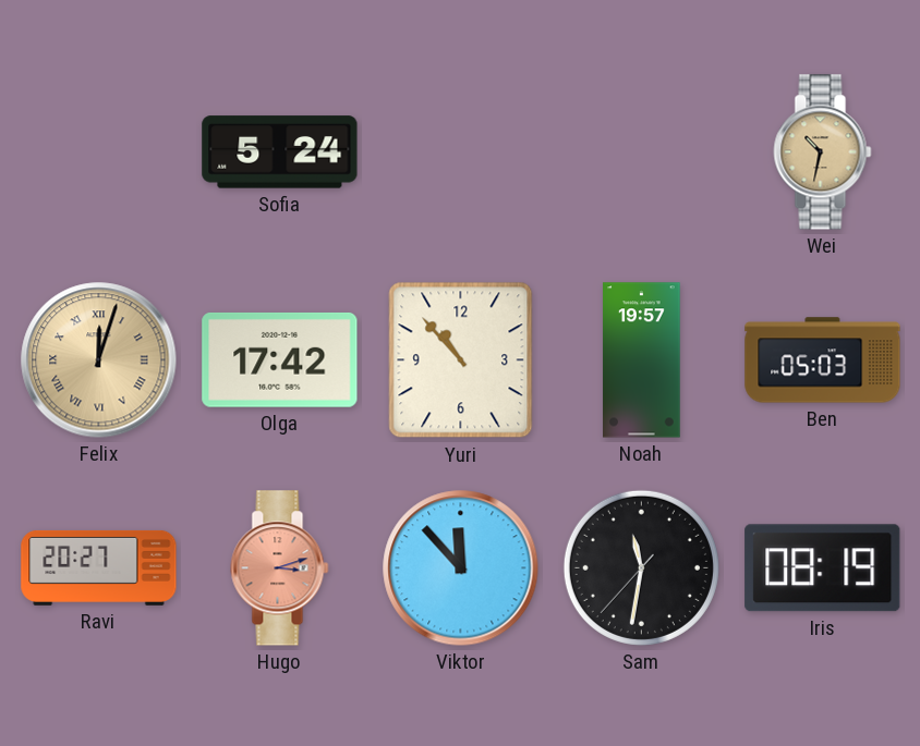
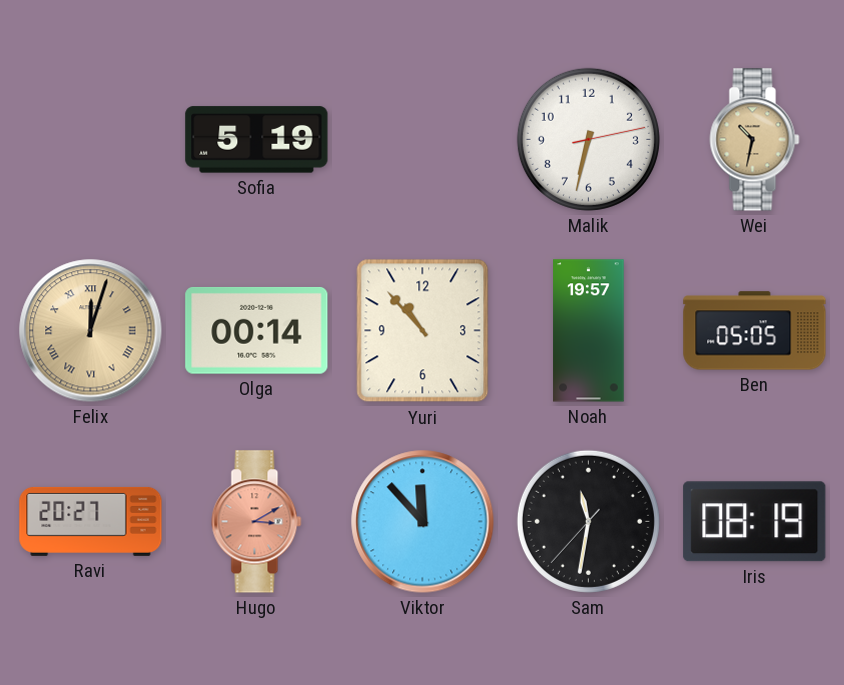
Sofia: 5:24 -> 5:19 (257, 140)
Malik: none -> 6:32 (588, 139)
Olga: 17:42 -> 00:14 (257, 330)
Ben: 05:03 -> 05:05 (755, 331)
Hugo: 3:12 -> 3:10 (257, 522)
